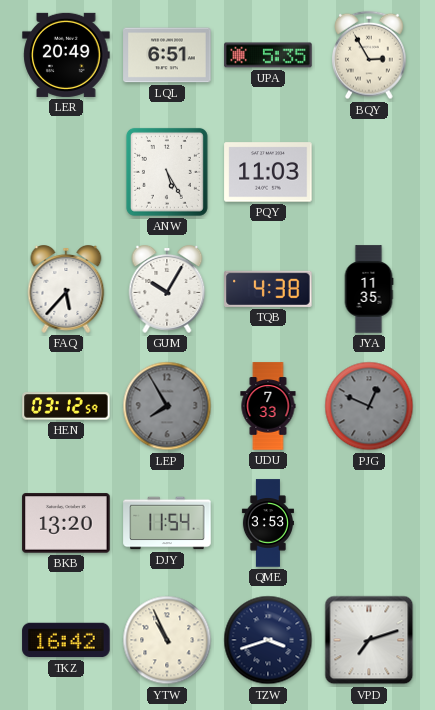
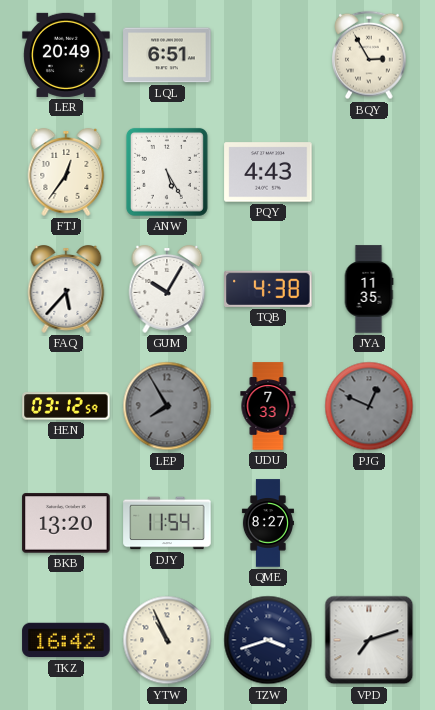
UPA: 5:35 -> none (268, 55)
FTJ: none -> 12:36 (66, 173)
PQY: 11:03 -> 4:43 (268, 172)
QME: 3:53 -> 8:27 (268, 523)
